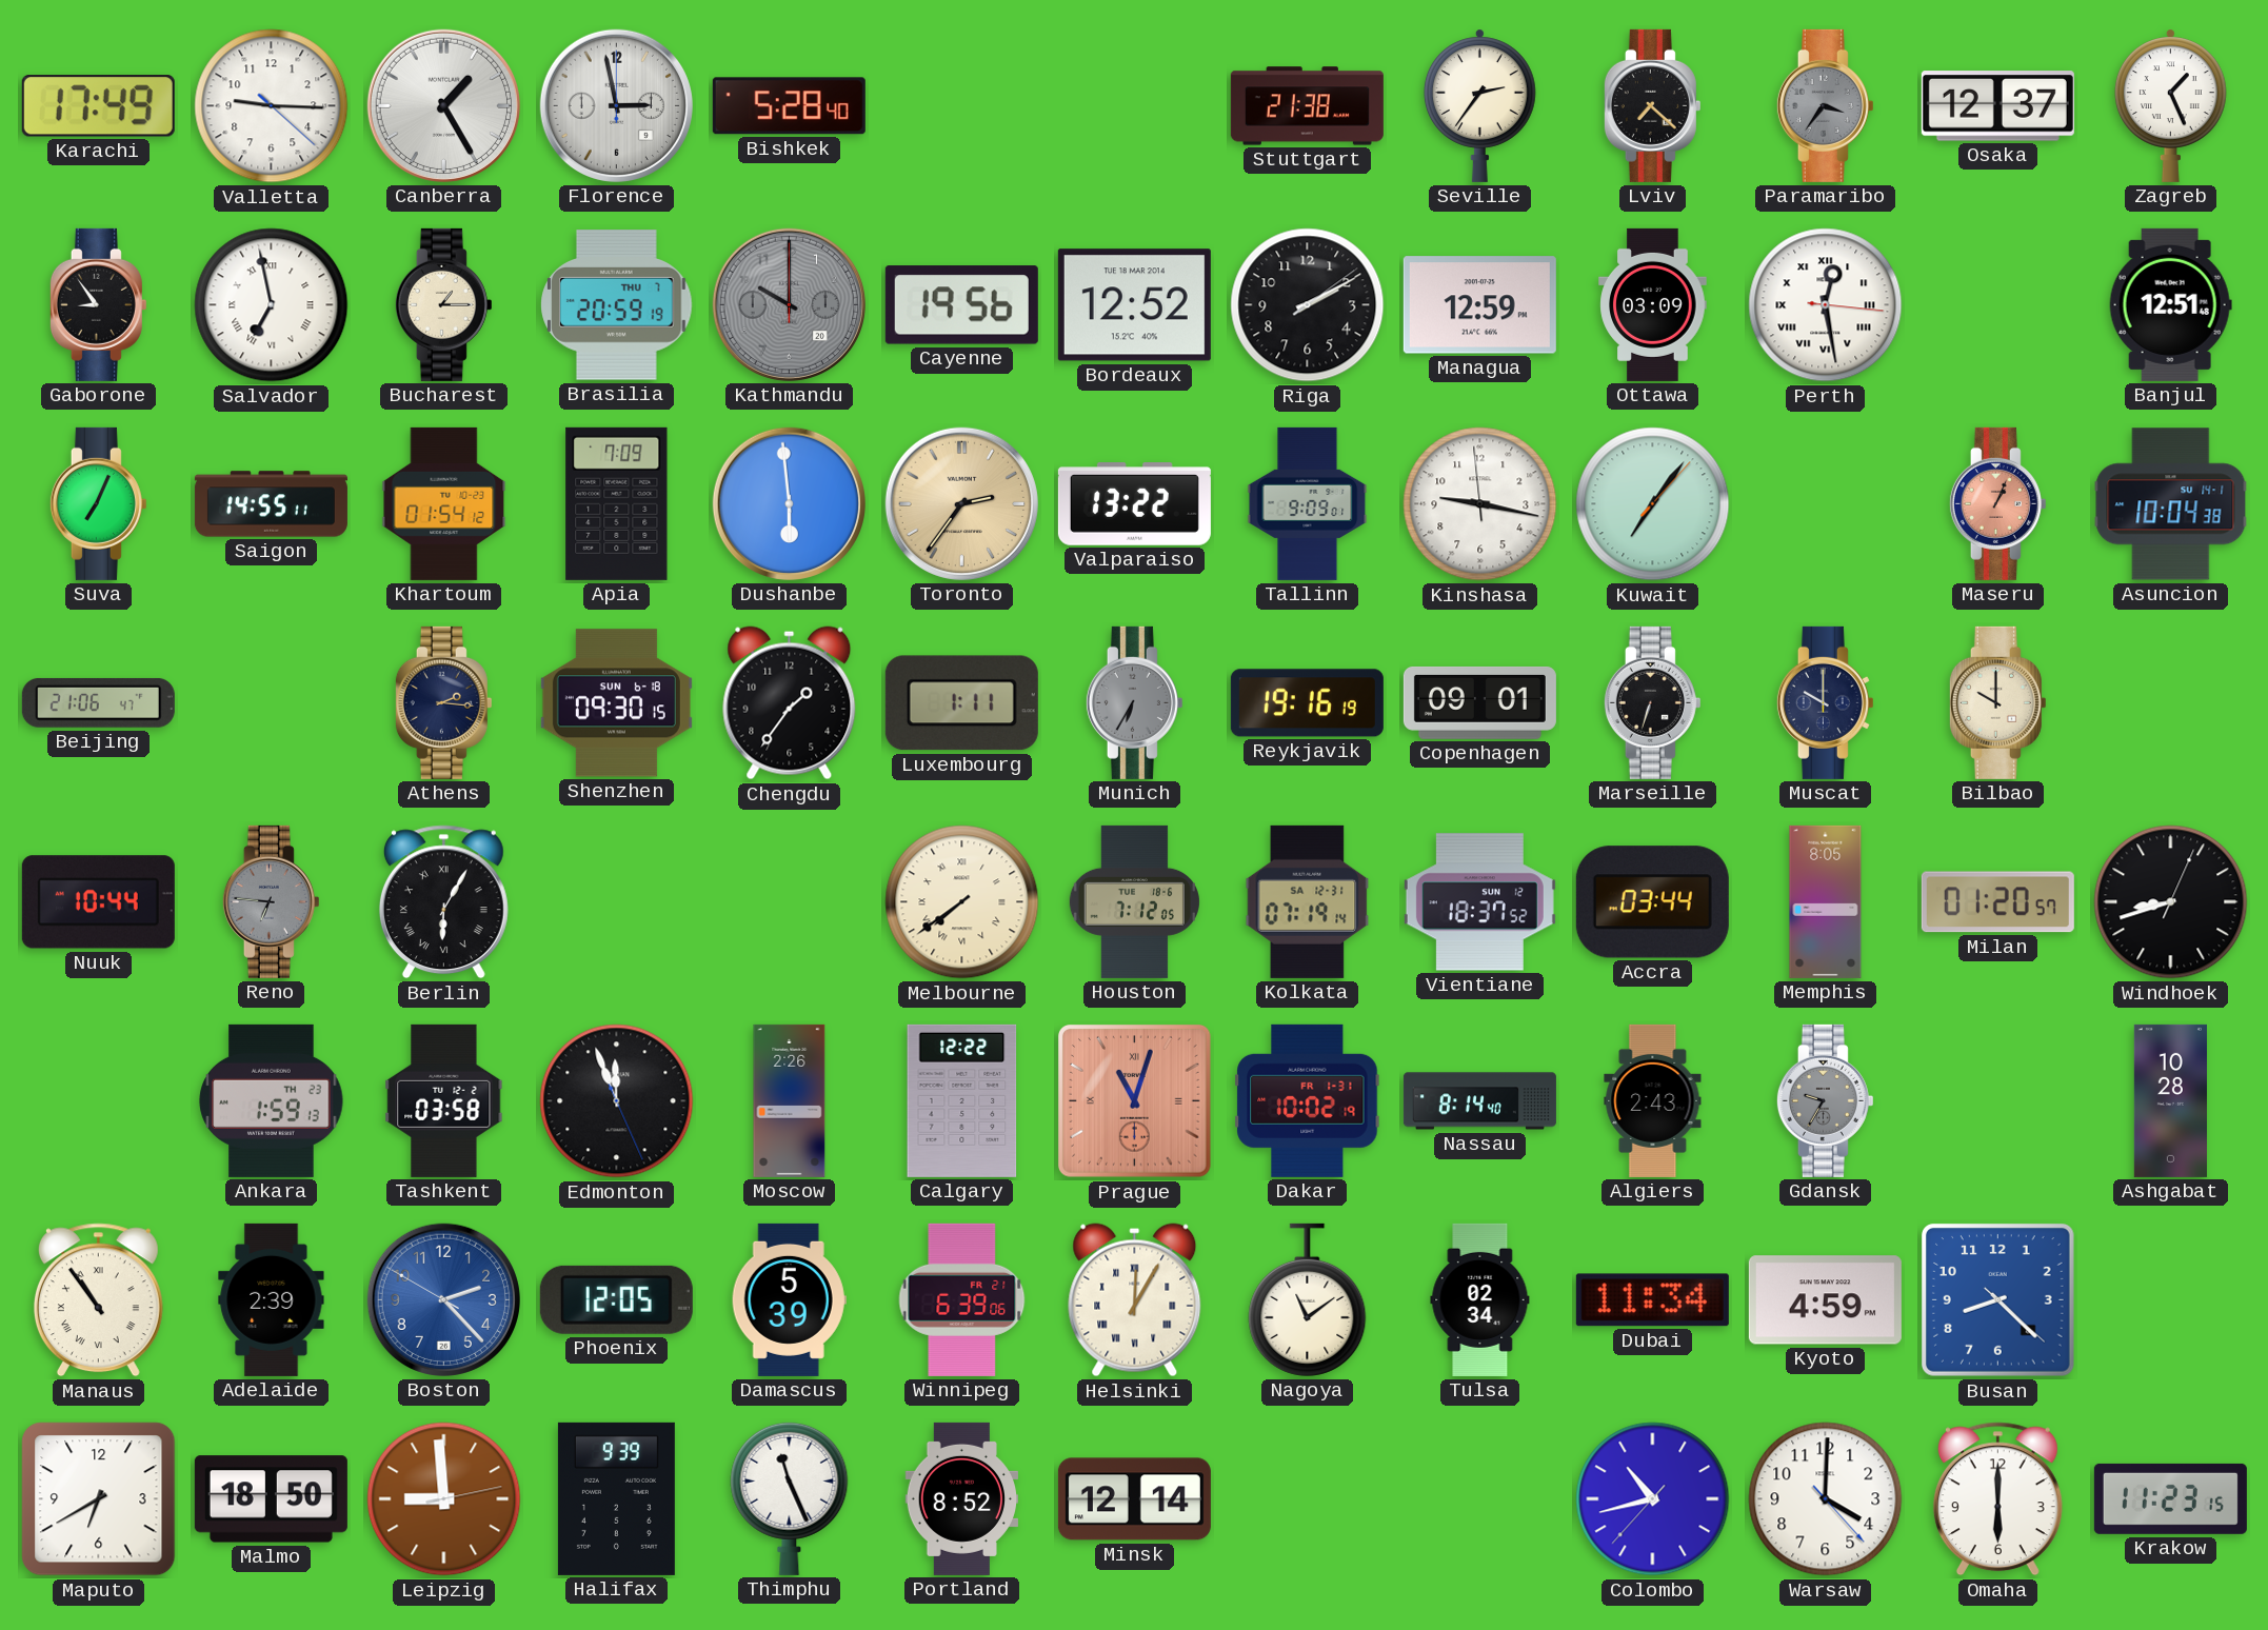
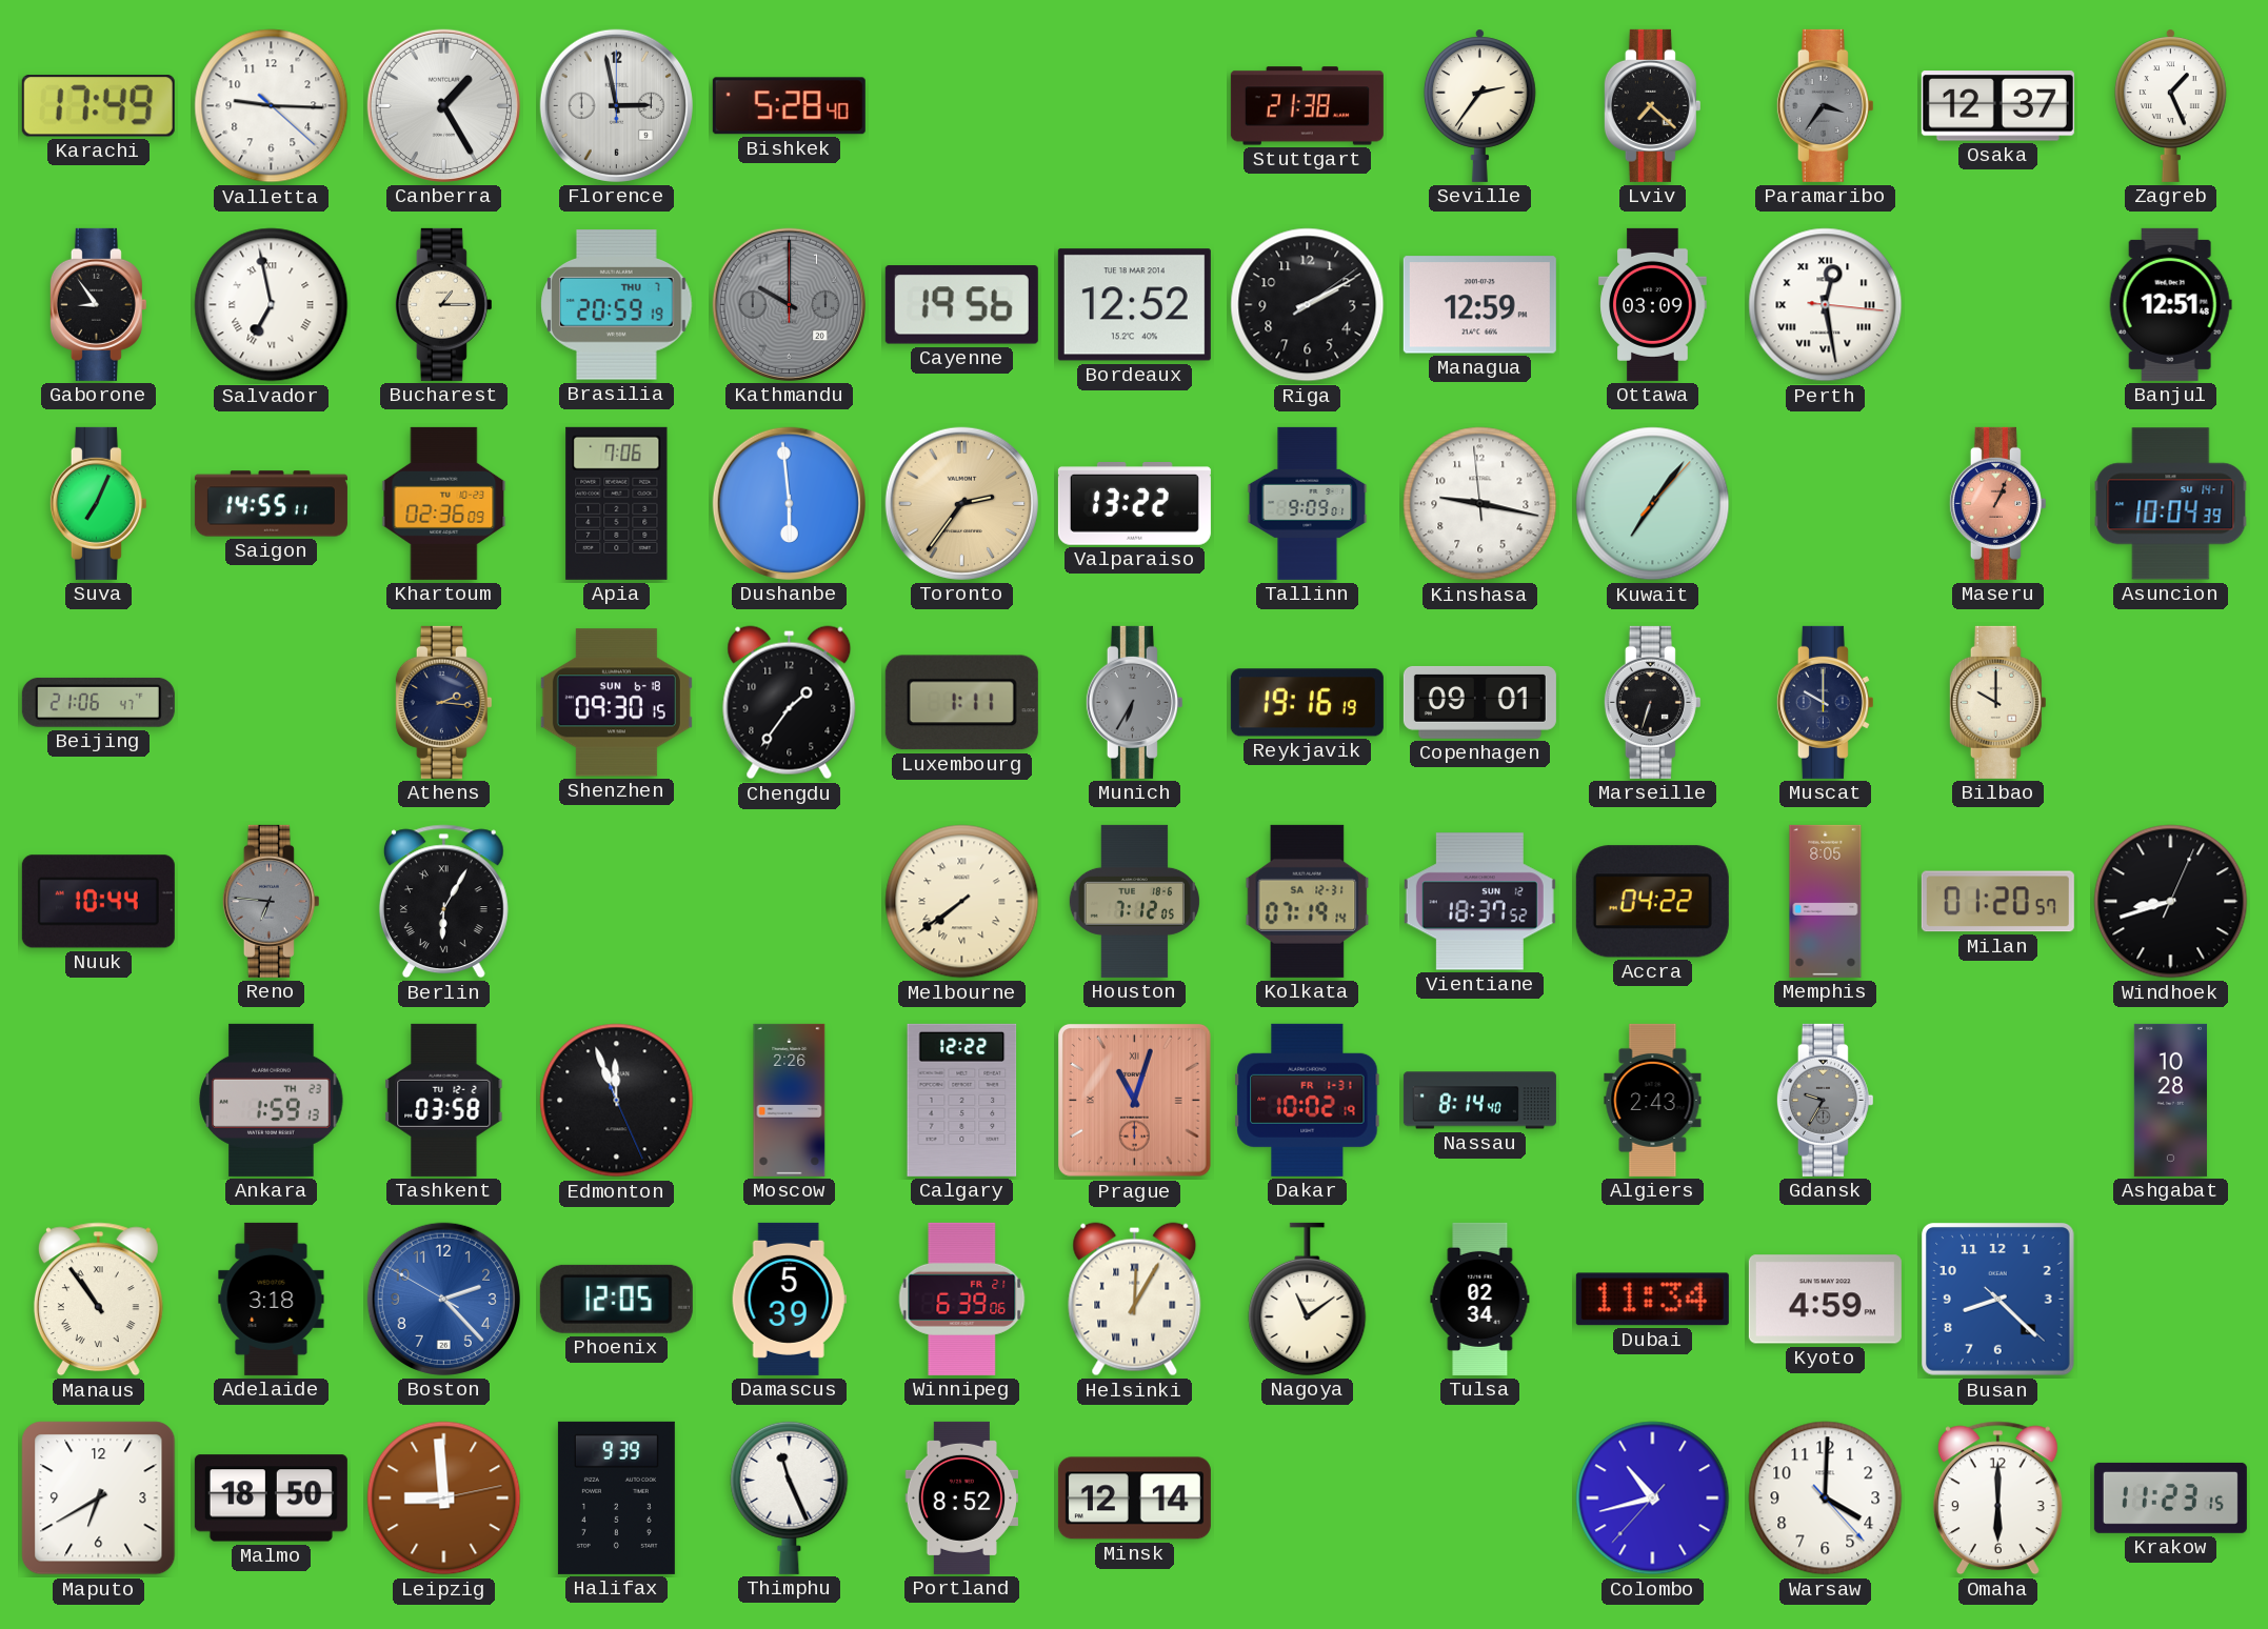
Khartoum: 01:54 -> 02:36 (444, 503)
Apia: 7:09 -> 7:06 (617, 503)
Asuncion: 10:04:38 -> 10:04:39 (2171, 504)
Accra: 03:44 -> 04:22 (1652, 902)
Adelaide: 2:39 -> 3:18 (272, 1299)
